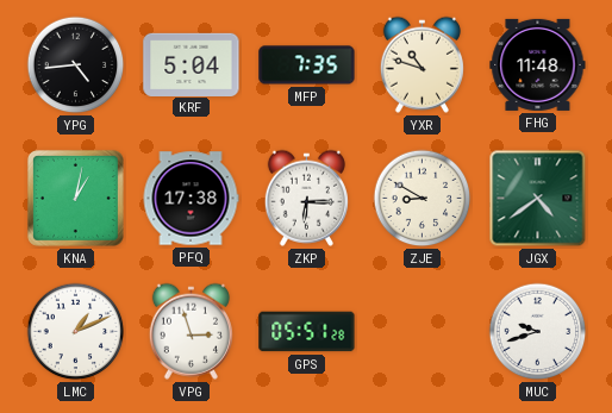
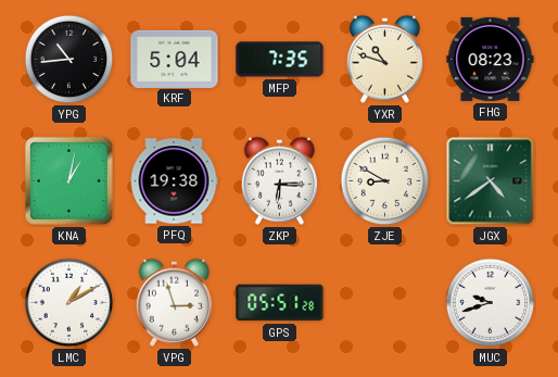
YPG: 4:44 -> 10:44 (69, 60)
FHG: 11:48 -> 08:23 (491, 59)
PFQ: 17:38 -> 19:38 (174, 181)
LMC: 1:11 -> 1:10 (69, 303)
